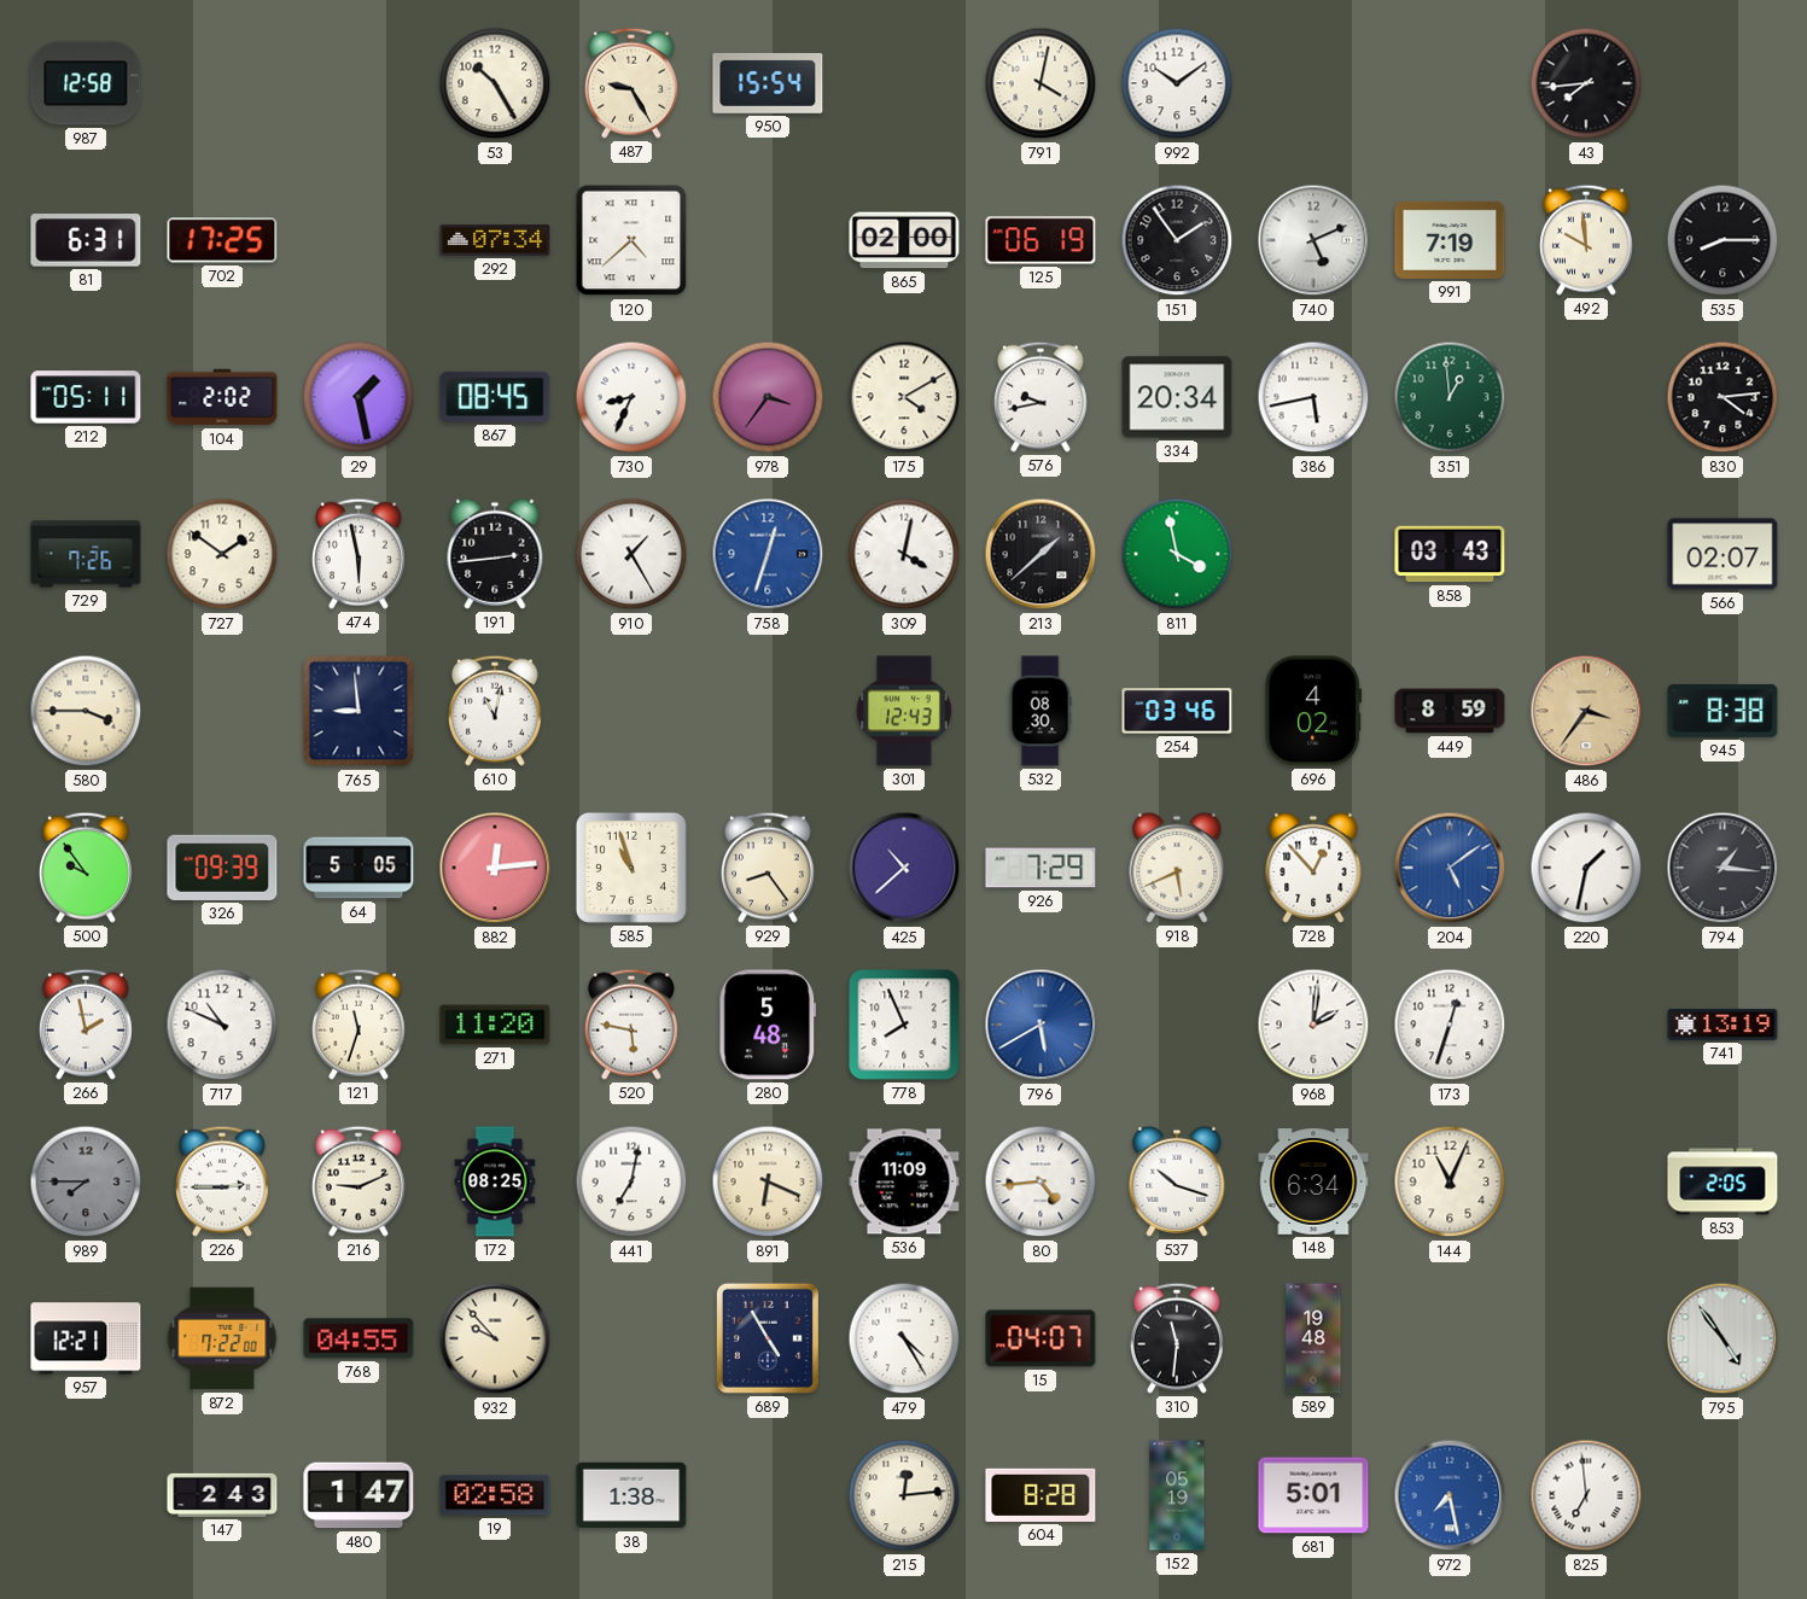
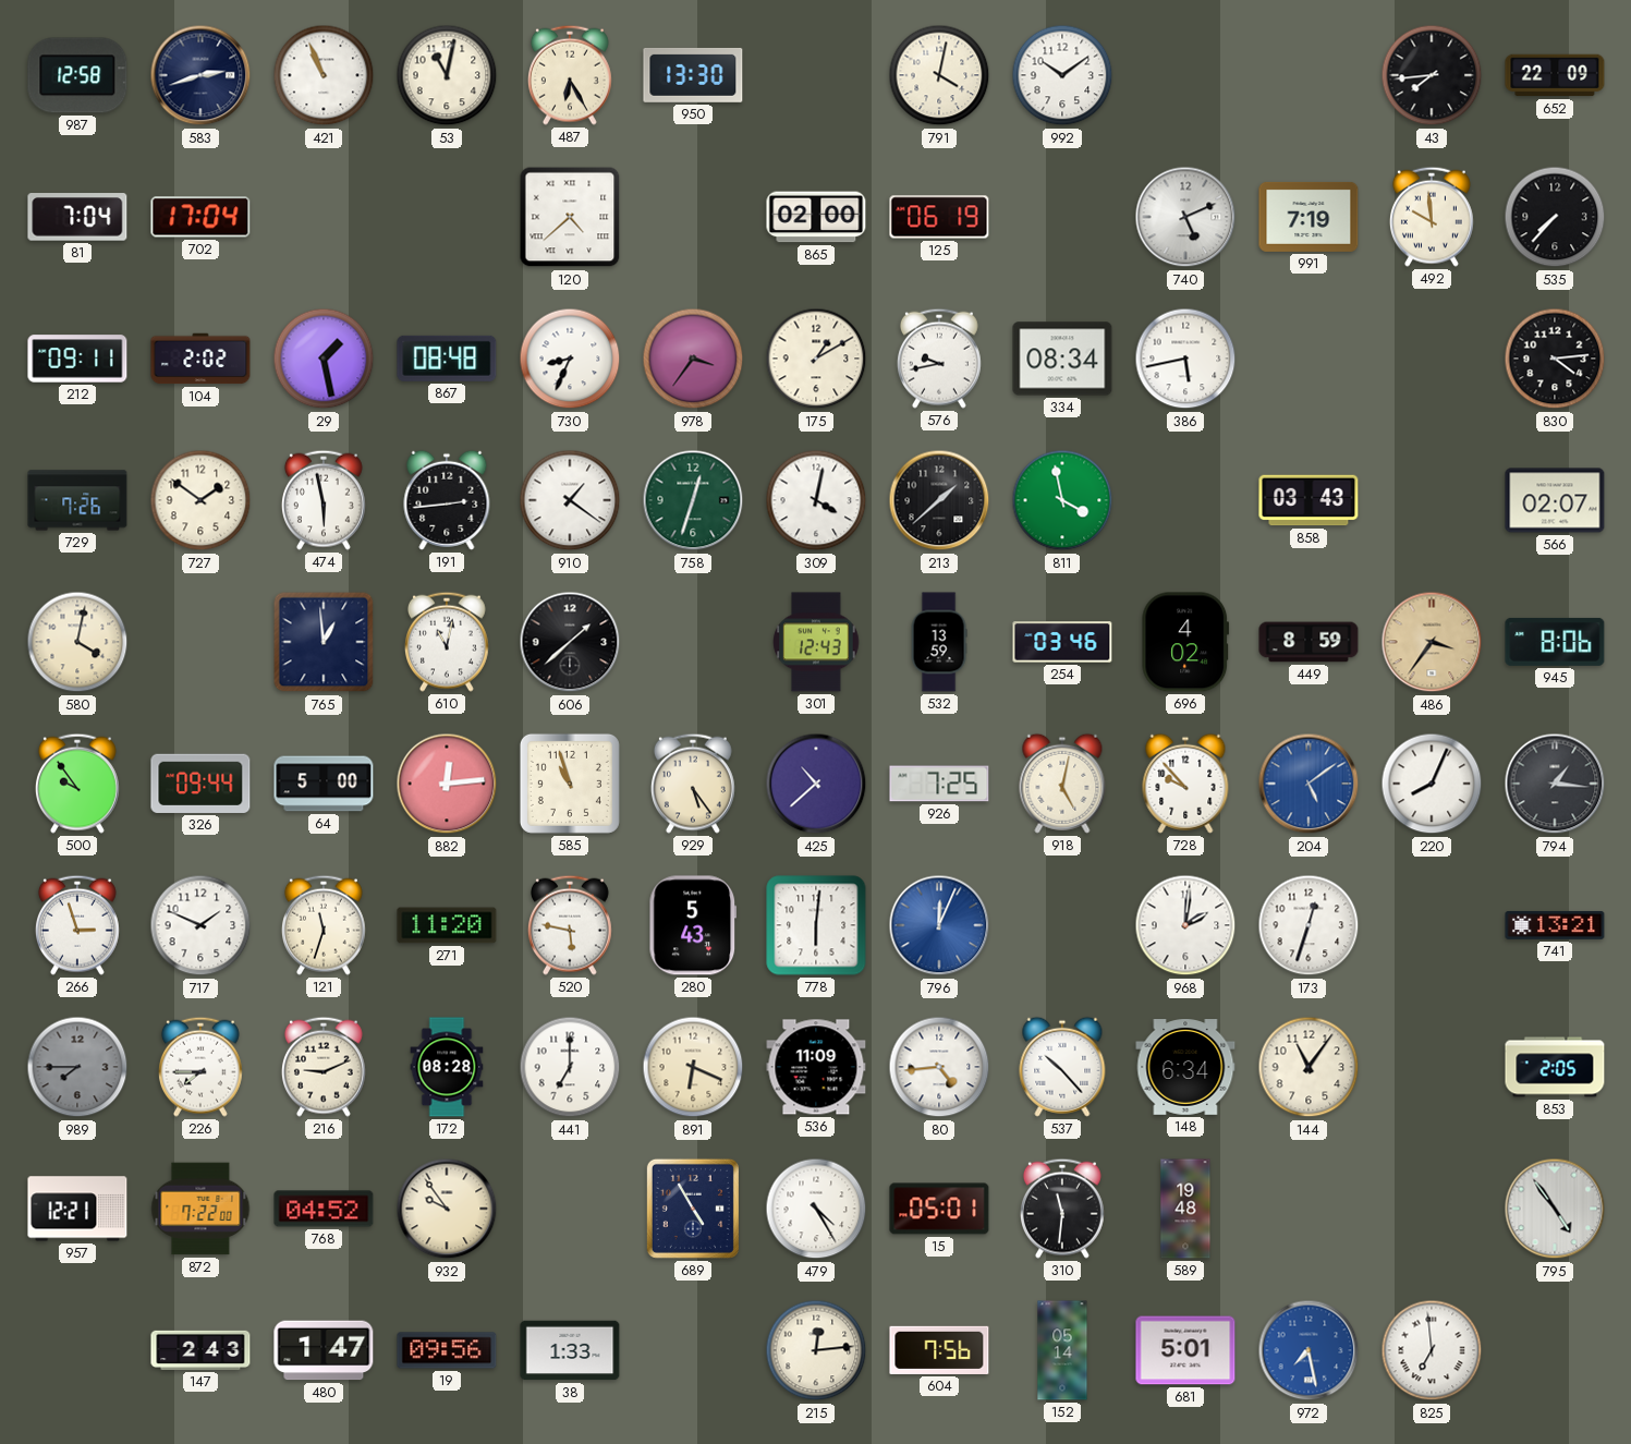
583: none -> 2:42 (200, 75)
421: none -> 10:56 (324, 75)
53: 10:25 -> 11:02 (447, 75)
487: 9:25 -> 6:25 (570, 75)
950: 15:54 -> 13:30 (693, 75)
652: none -> 22:09 (1555, 75)
81: 6:31 -> 7:04 (77, 217)
702: 17:25 -> 17:04 (200, 217)
292: 07:34 -> none (495, 240)
151: 1:54 -> none (1177, 240)
535: 8:15 -> 7:37 (1555, 217)
212: 05:11 -> 09:11 (77, 359)
867: 08:45 -> 08:48 (447, 359)
175: 4:10 -> 1:10 (816, 359)
334: 20:34 -> 08:34 (1062, 359)
351: 12:59 -> none (1450, 397)
910: 1:25 -> 1:21 (570, 500)
758 dial: blue -> green (693, 500)
580: 3:45 -> 4:02 (77, 642)
765: 8:59 -> 12:59 (324, 642)
606: none -> 1:38 (570, 642)
532: 08:30 -> 13:59 (939, 642)
945: 8:38 -> 8:06 (1555, 642)
326: 09:39 -> 09:44 (200, 784)
64: 5:05 -> 5:00 (324, 784)
929: 8:24 -> 5:24 (693, 784)
926: 7:29 -> 7:25 (939, 784)
918: 5:41 -> 5:02 (1062, 784)
728: 12:53 -> 9:53 (1185, 784)
220: 1:32 -> 8:04 (1432, 784)
266: 1:58 -> 2:57 (77, 925)
717: 10:49 -> 1:49 (200, 925)
280: 5:48 -> 5:43 (693, 925)
778: 7:56 -> 6:01 (816, 925)
796: 5:40 -> 12:04 (939, 925)
741: 13:19 -> 13:21 (1555, 925)
226: 2:45 -> 7:45 (200, 1067)
172: 08:25 -> 08:28 (447, 1067)
441: 7:02 -> 7:00 (570, 1067)
537: 10:18 -> 10:23 (1062, 1067)
144: 11:04 -> 11:06 (1309, 1067)
768: 04:55 -> 04:52 (324, 1209)
932: 9:53 -> 9:54 (447, 1209)
15: 04:07 -> 05:01 (939, 1209)
19: 02:58 -> 09:56 (447, 1350)
38: 1:38 -> 1:33 (570, 1350)
604: 8:28 -> 7:56 (939, 1350)
152: 05:19 -> 05:14 (1062, 1350)
